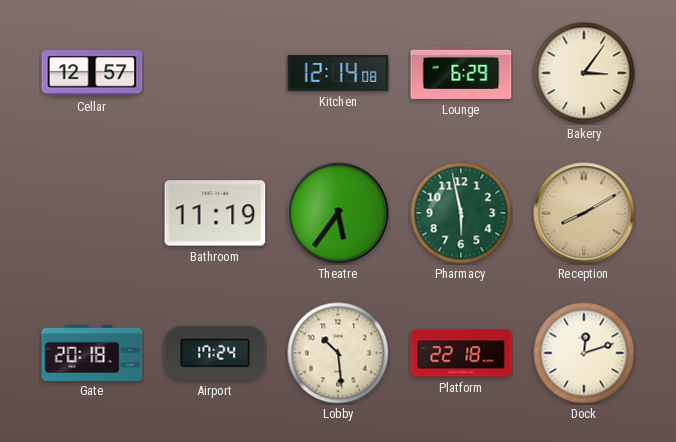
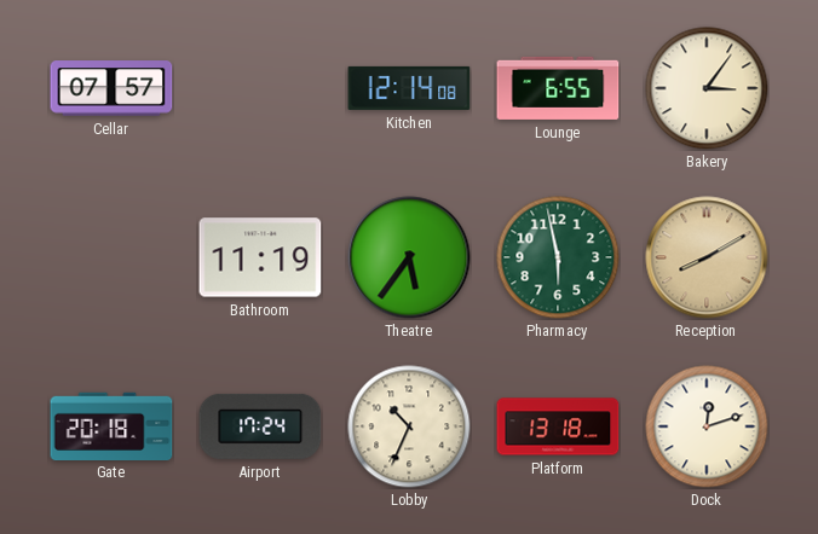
Cellar: 12:57 -> 07:57 (111, 88)
Lounge: 6:29 -> 6:55 (558, 88)
Lobby: 10:29 -> 10:34 (409, 426)
Platform: 22:18 -> 13:18 (558, 426)
